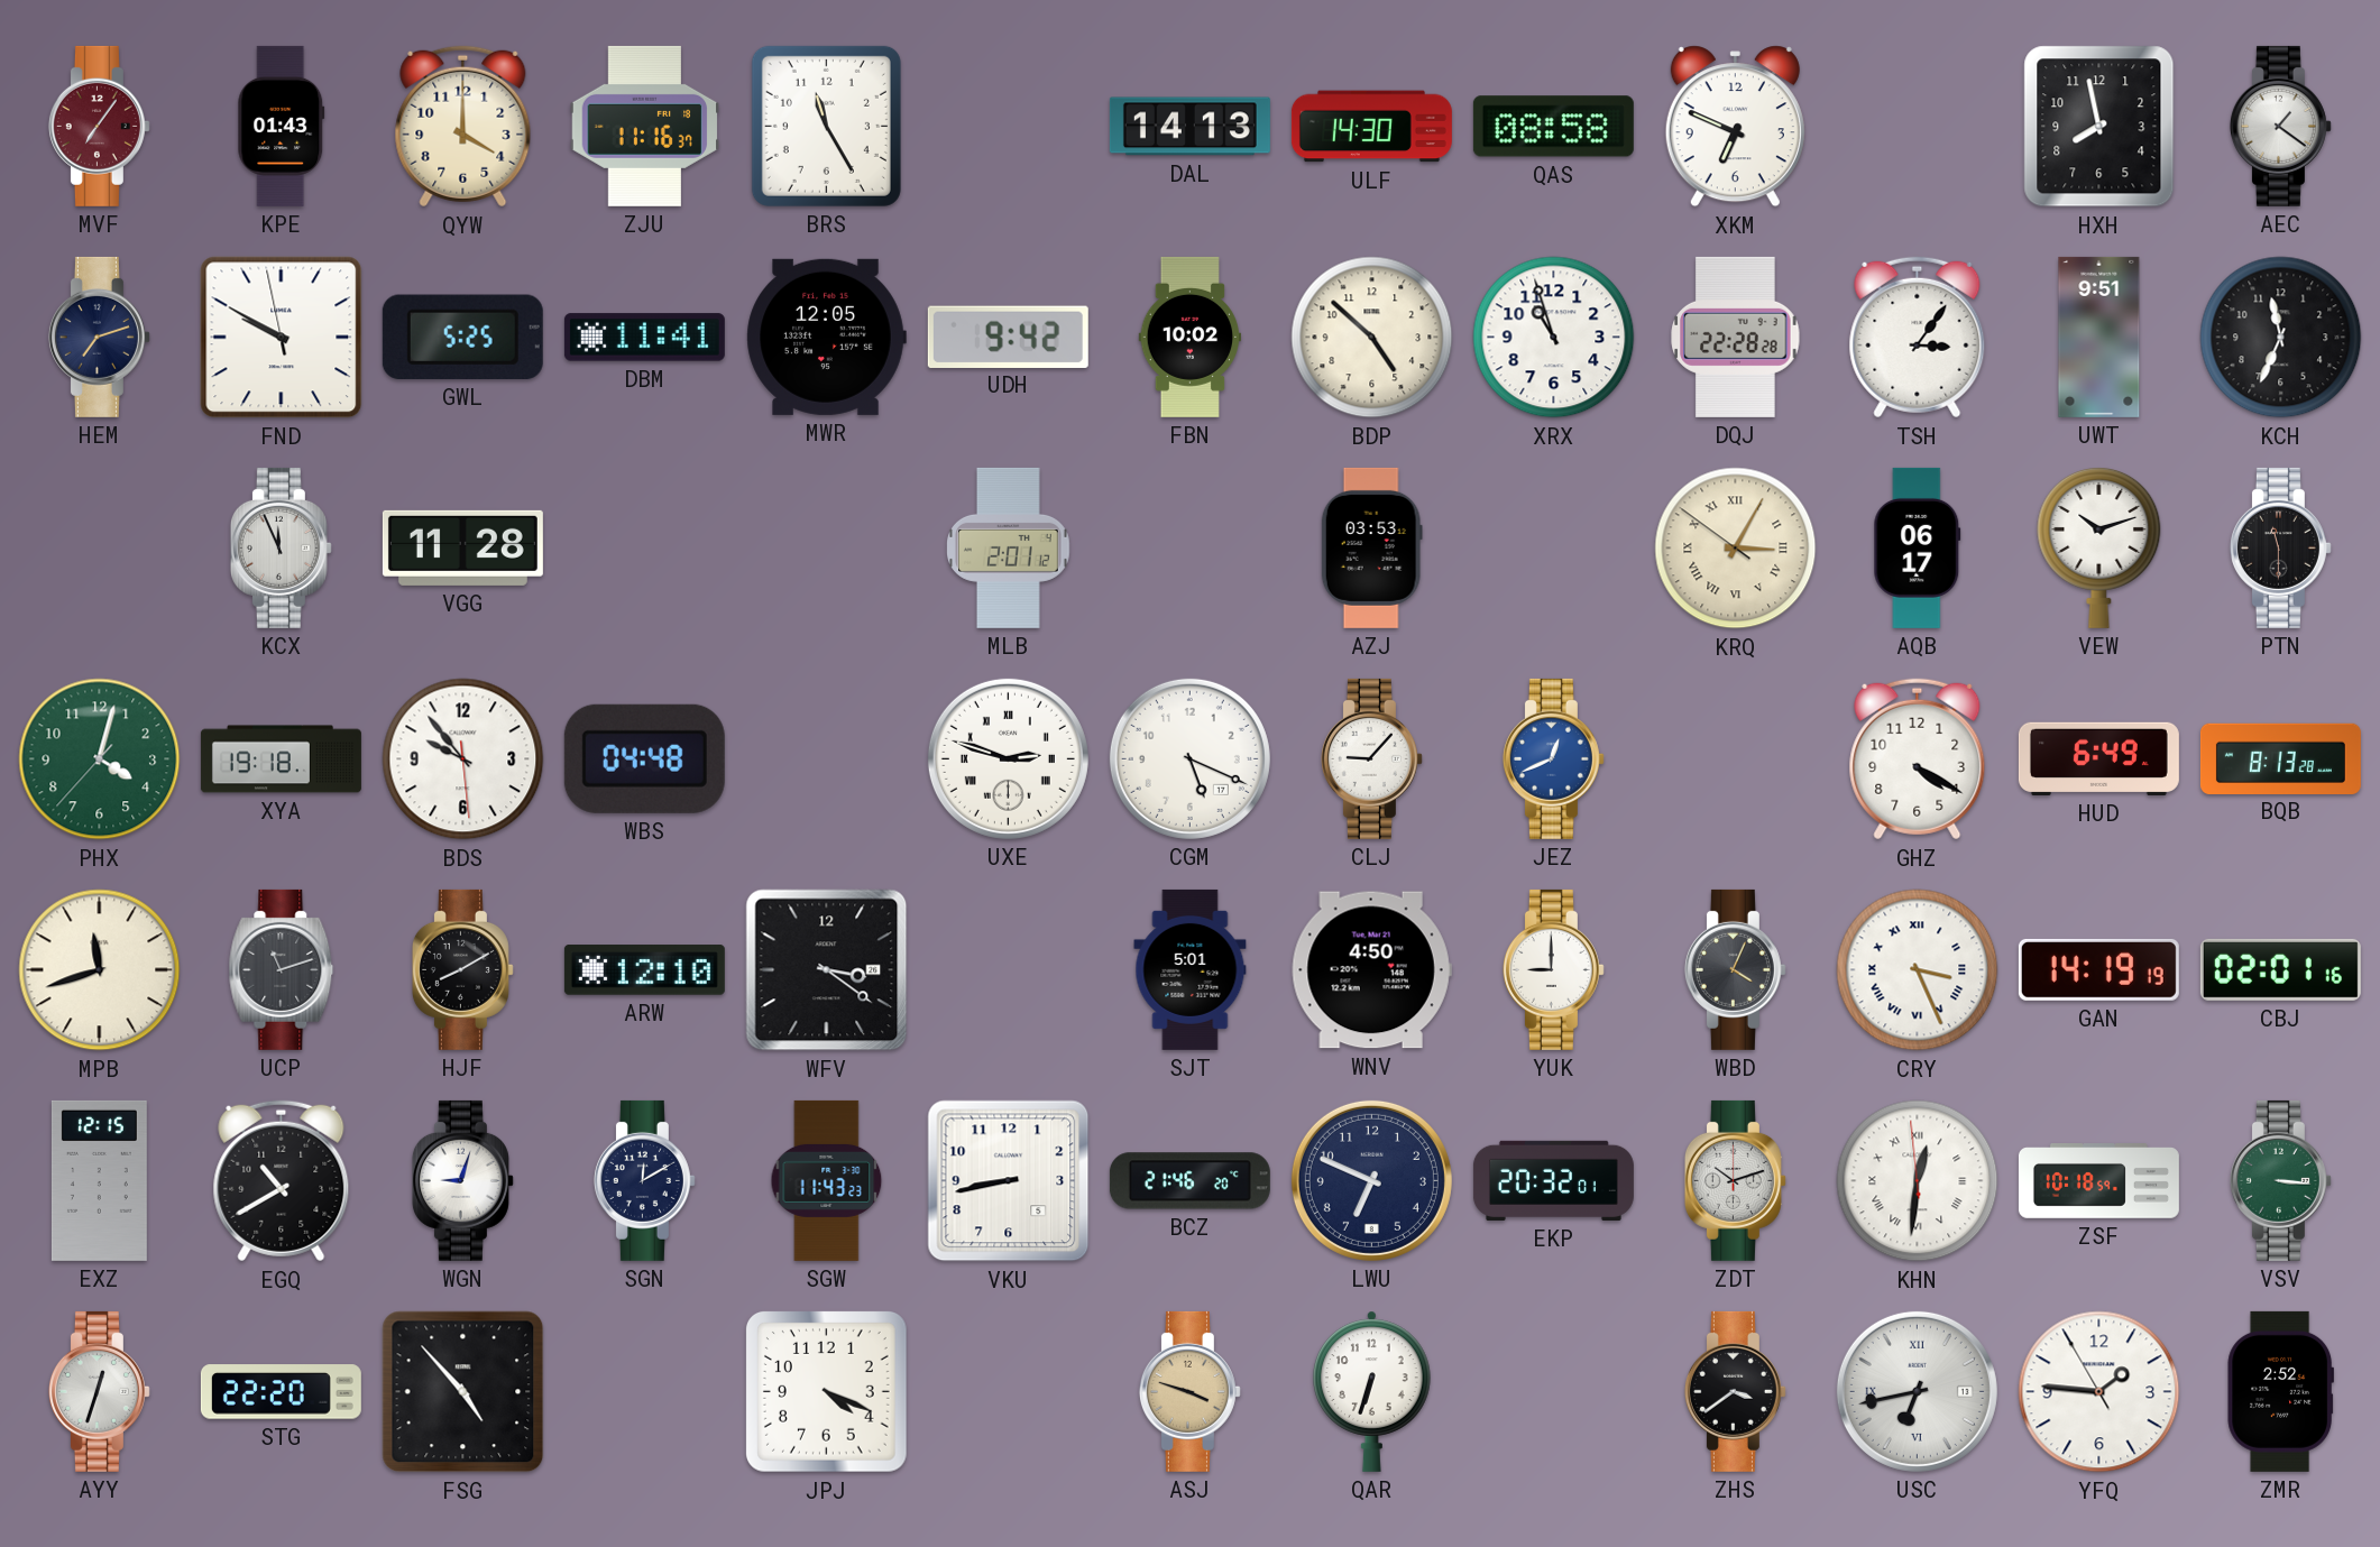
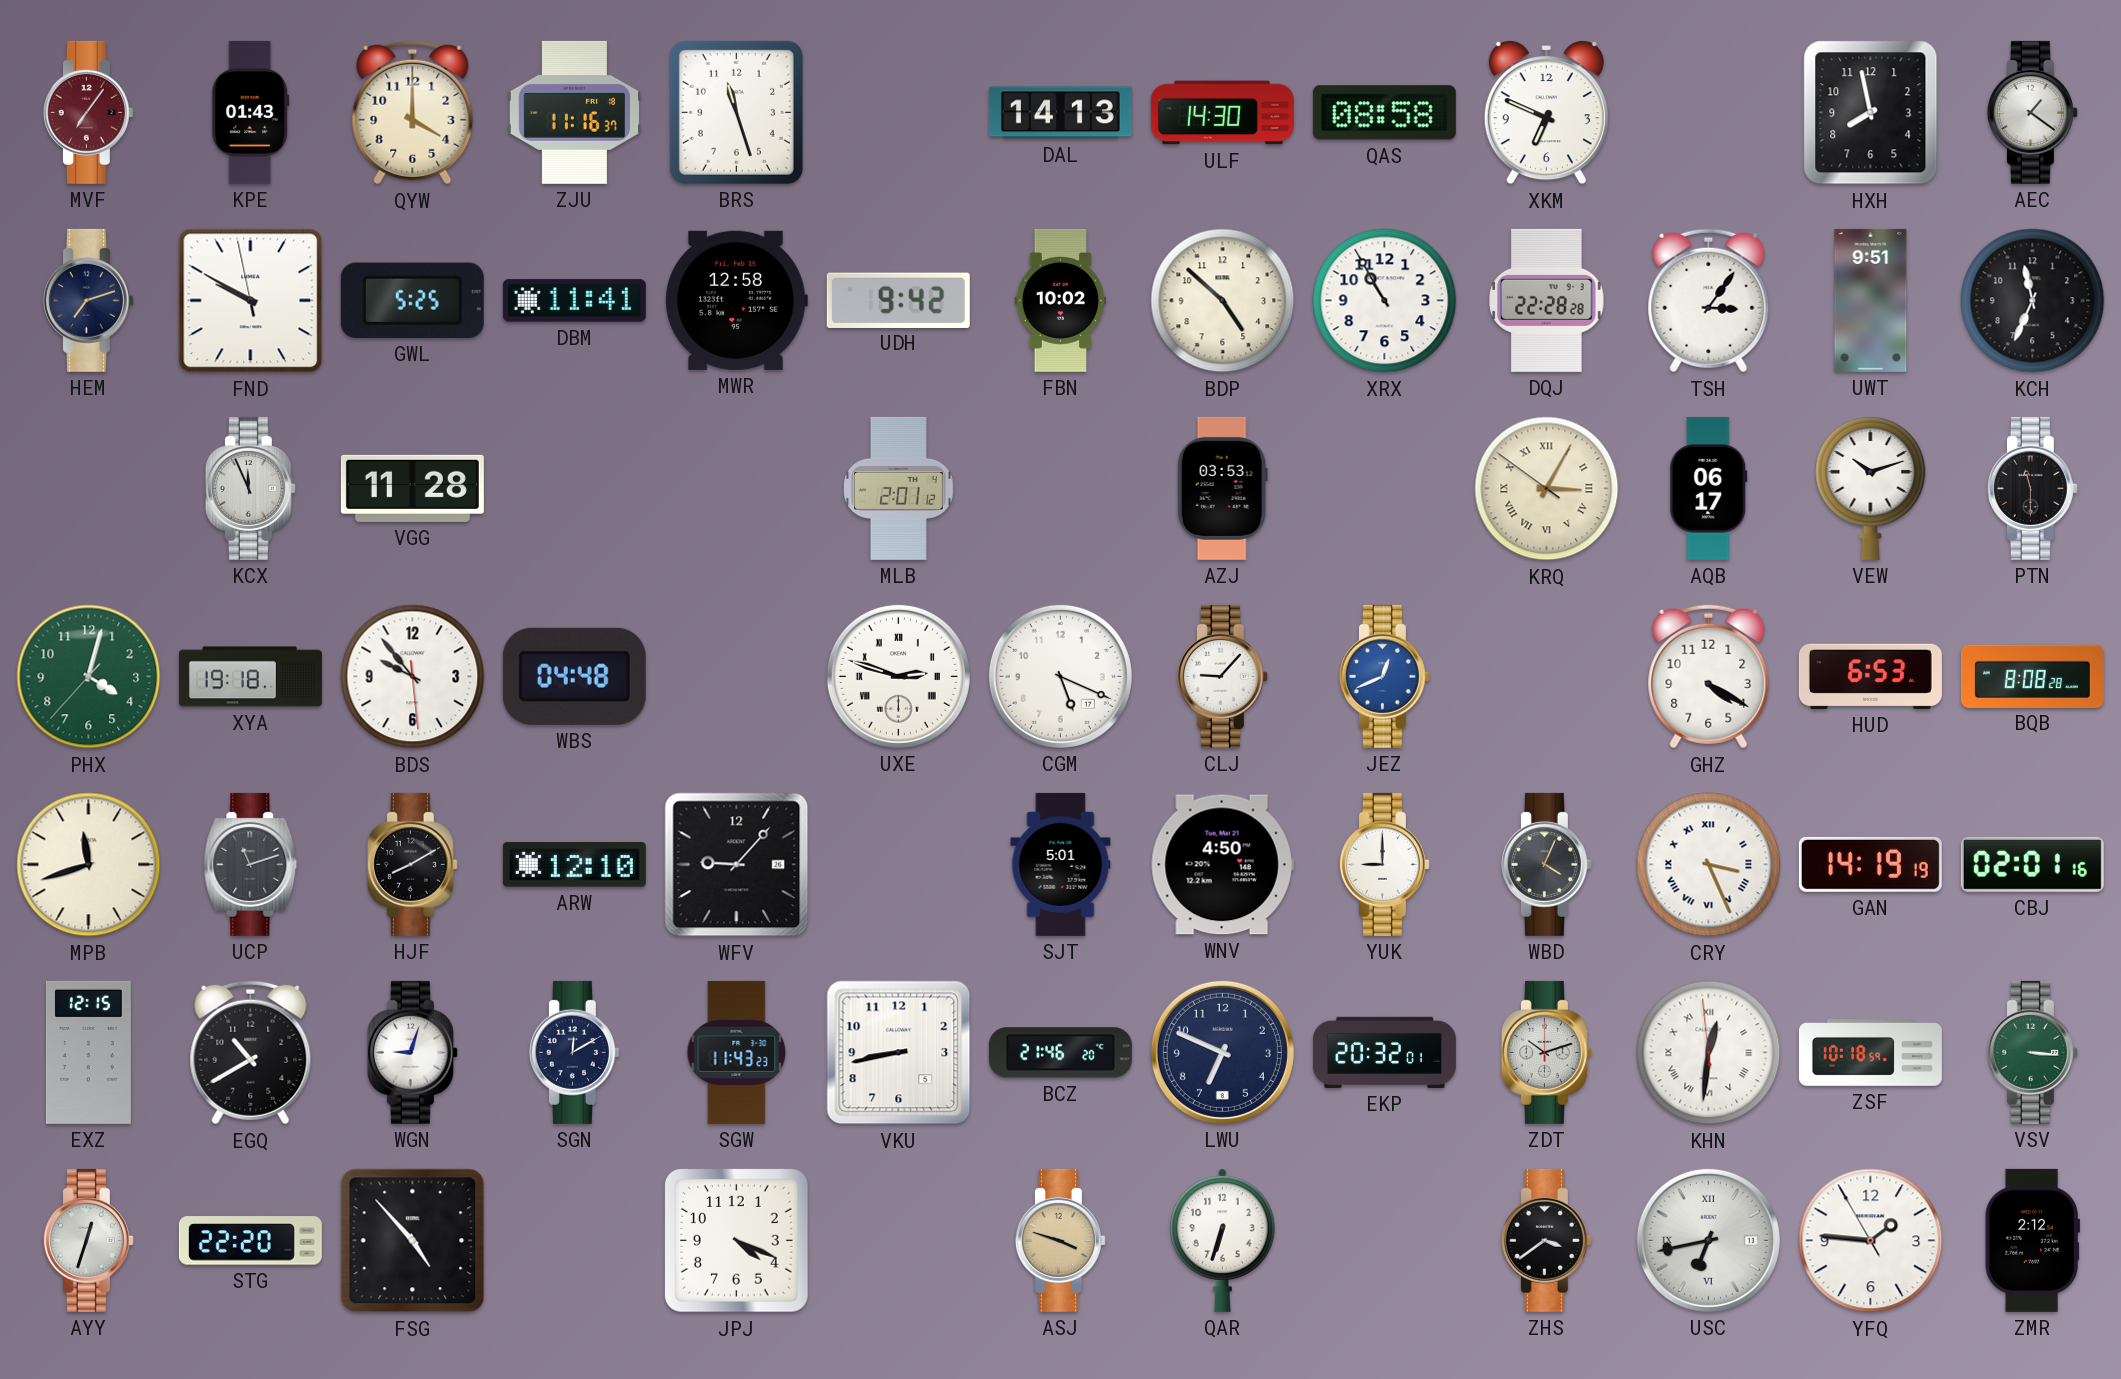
BRS: 11:25 -> 11:27 (736, 112)
MWR: 12:05 -> 12:58 (736, 300)
XRX: 10:57 -> 10:55 (1385, 301)
HUD: 6:49 -> 6:53 (1870, 676)
BQB: 8:13 -> 8:08 (2032, 676)
WFV: 3:21 -> 9:07 (737, 865)
ZMR: 2:52 -> 2:12 (2032, 1240)
